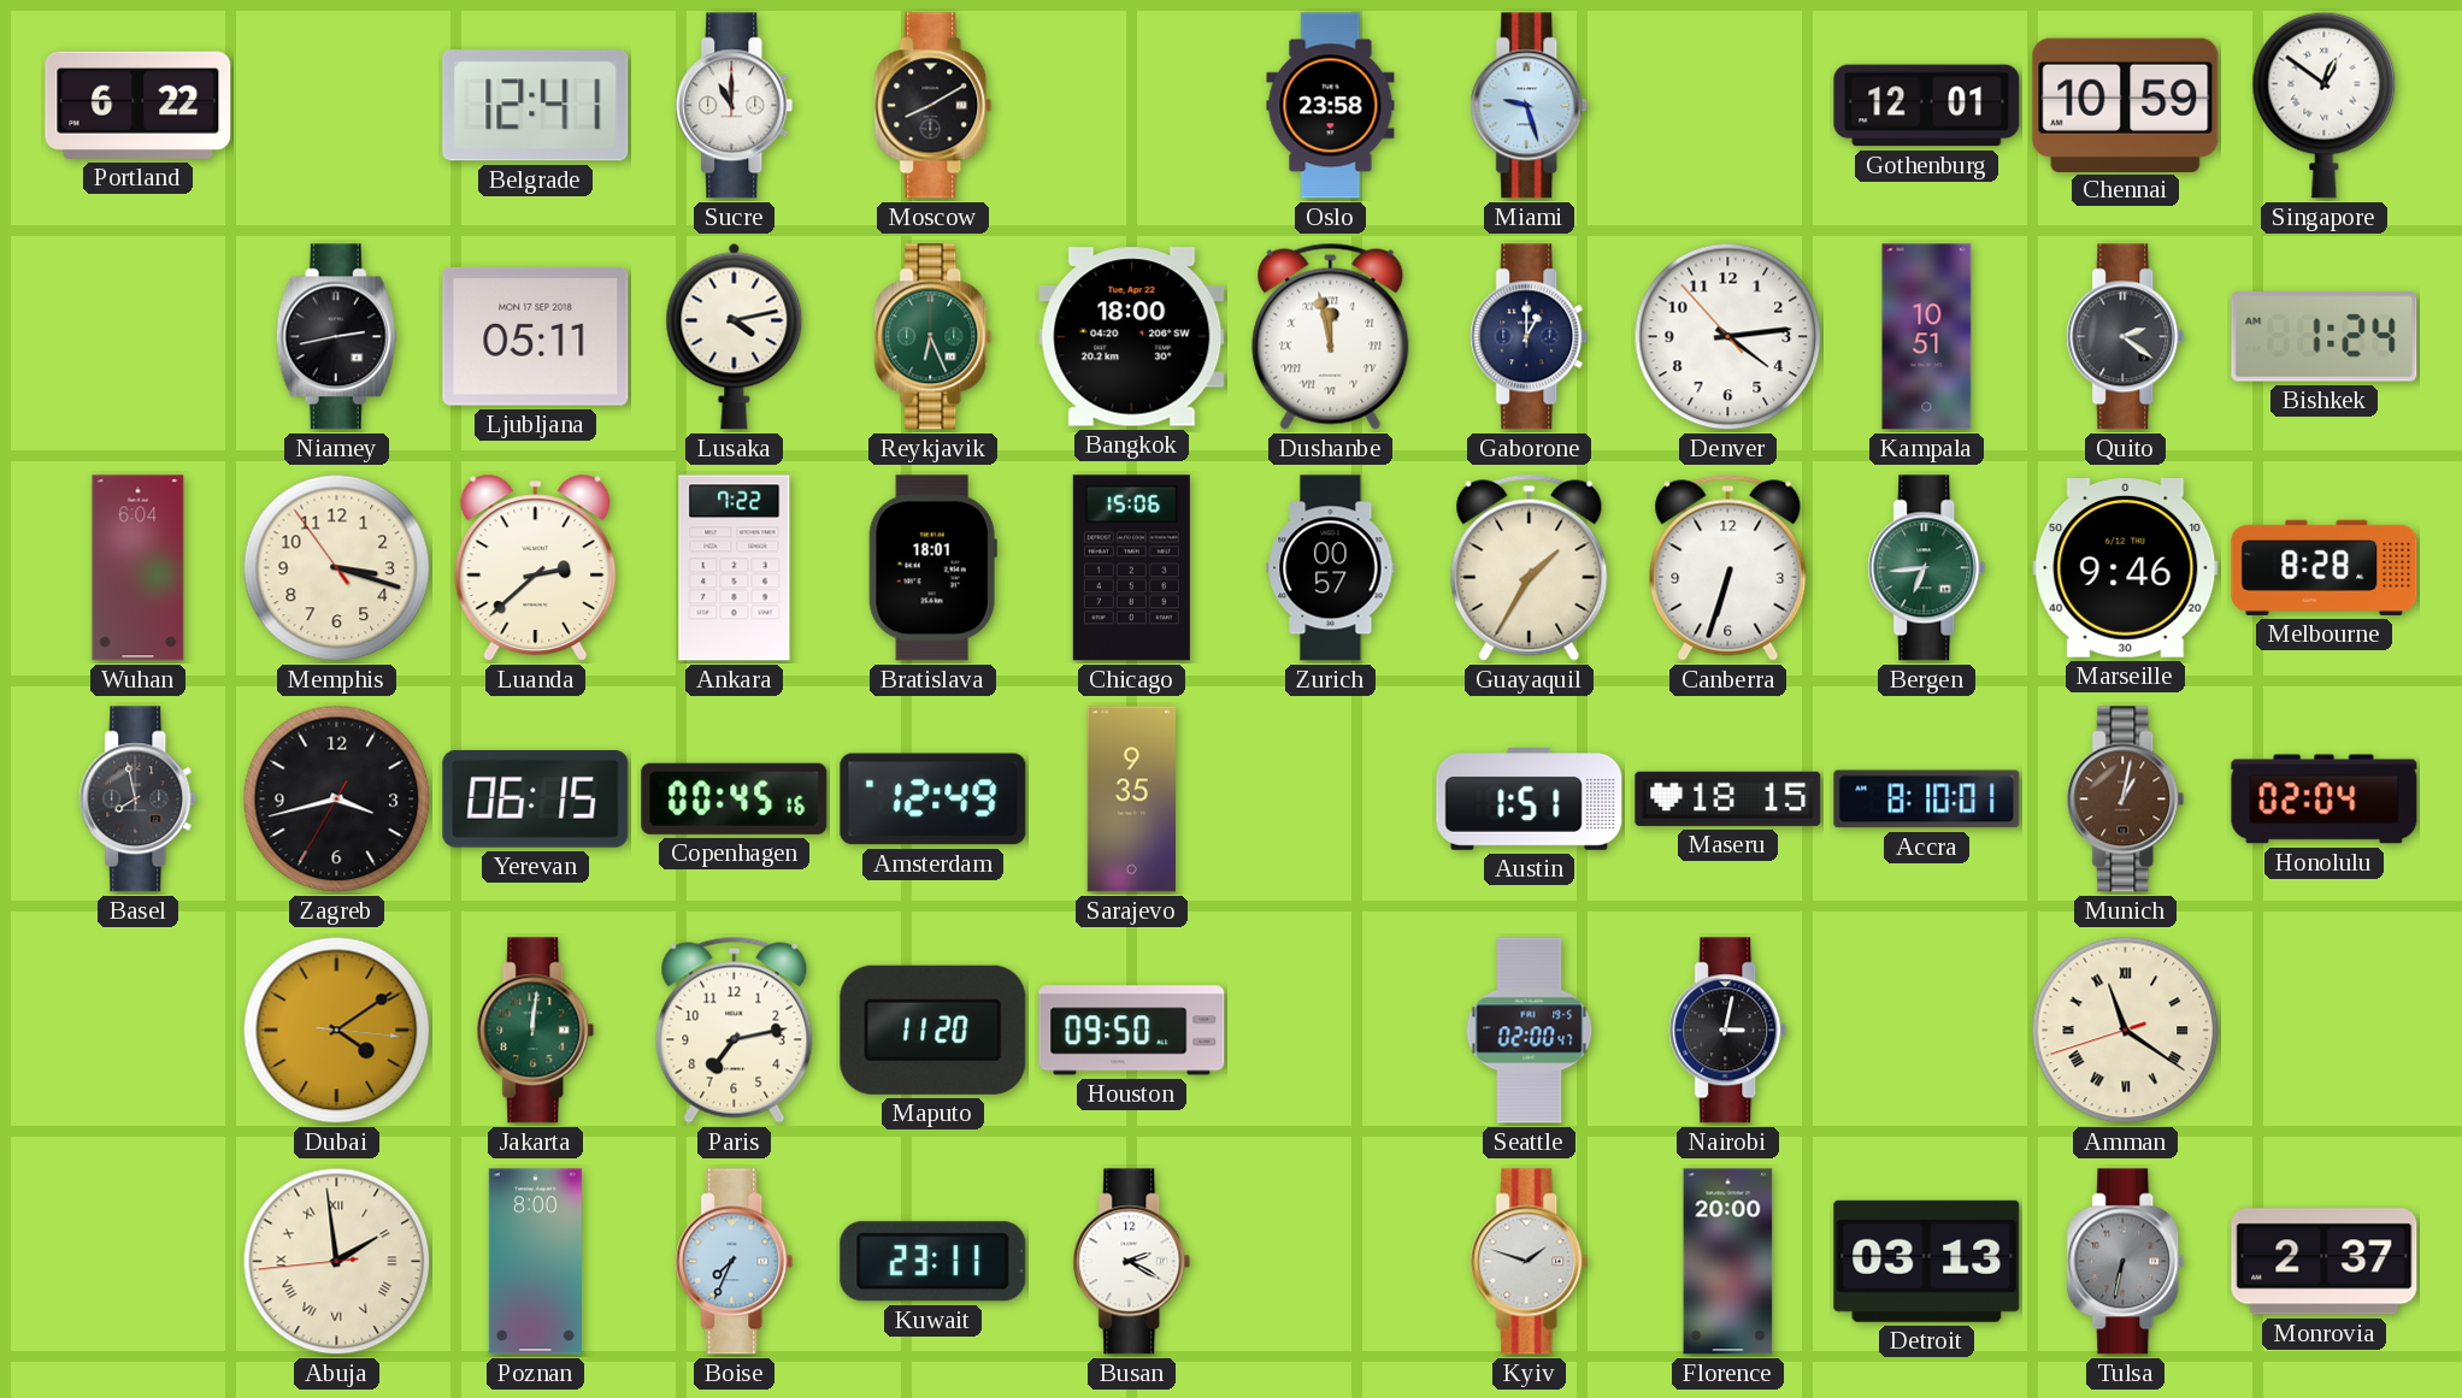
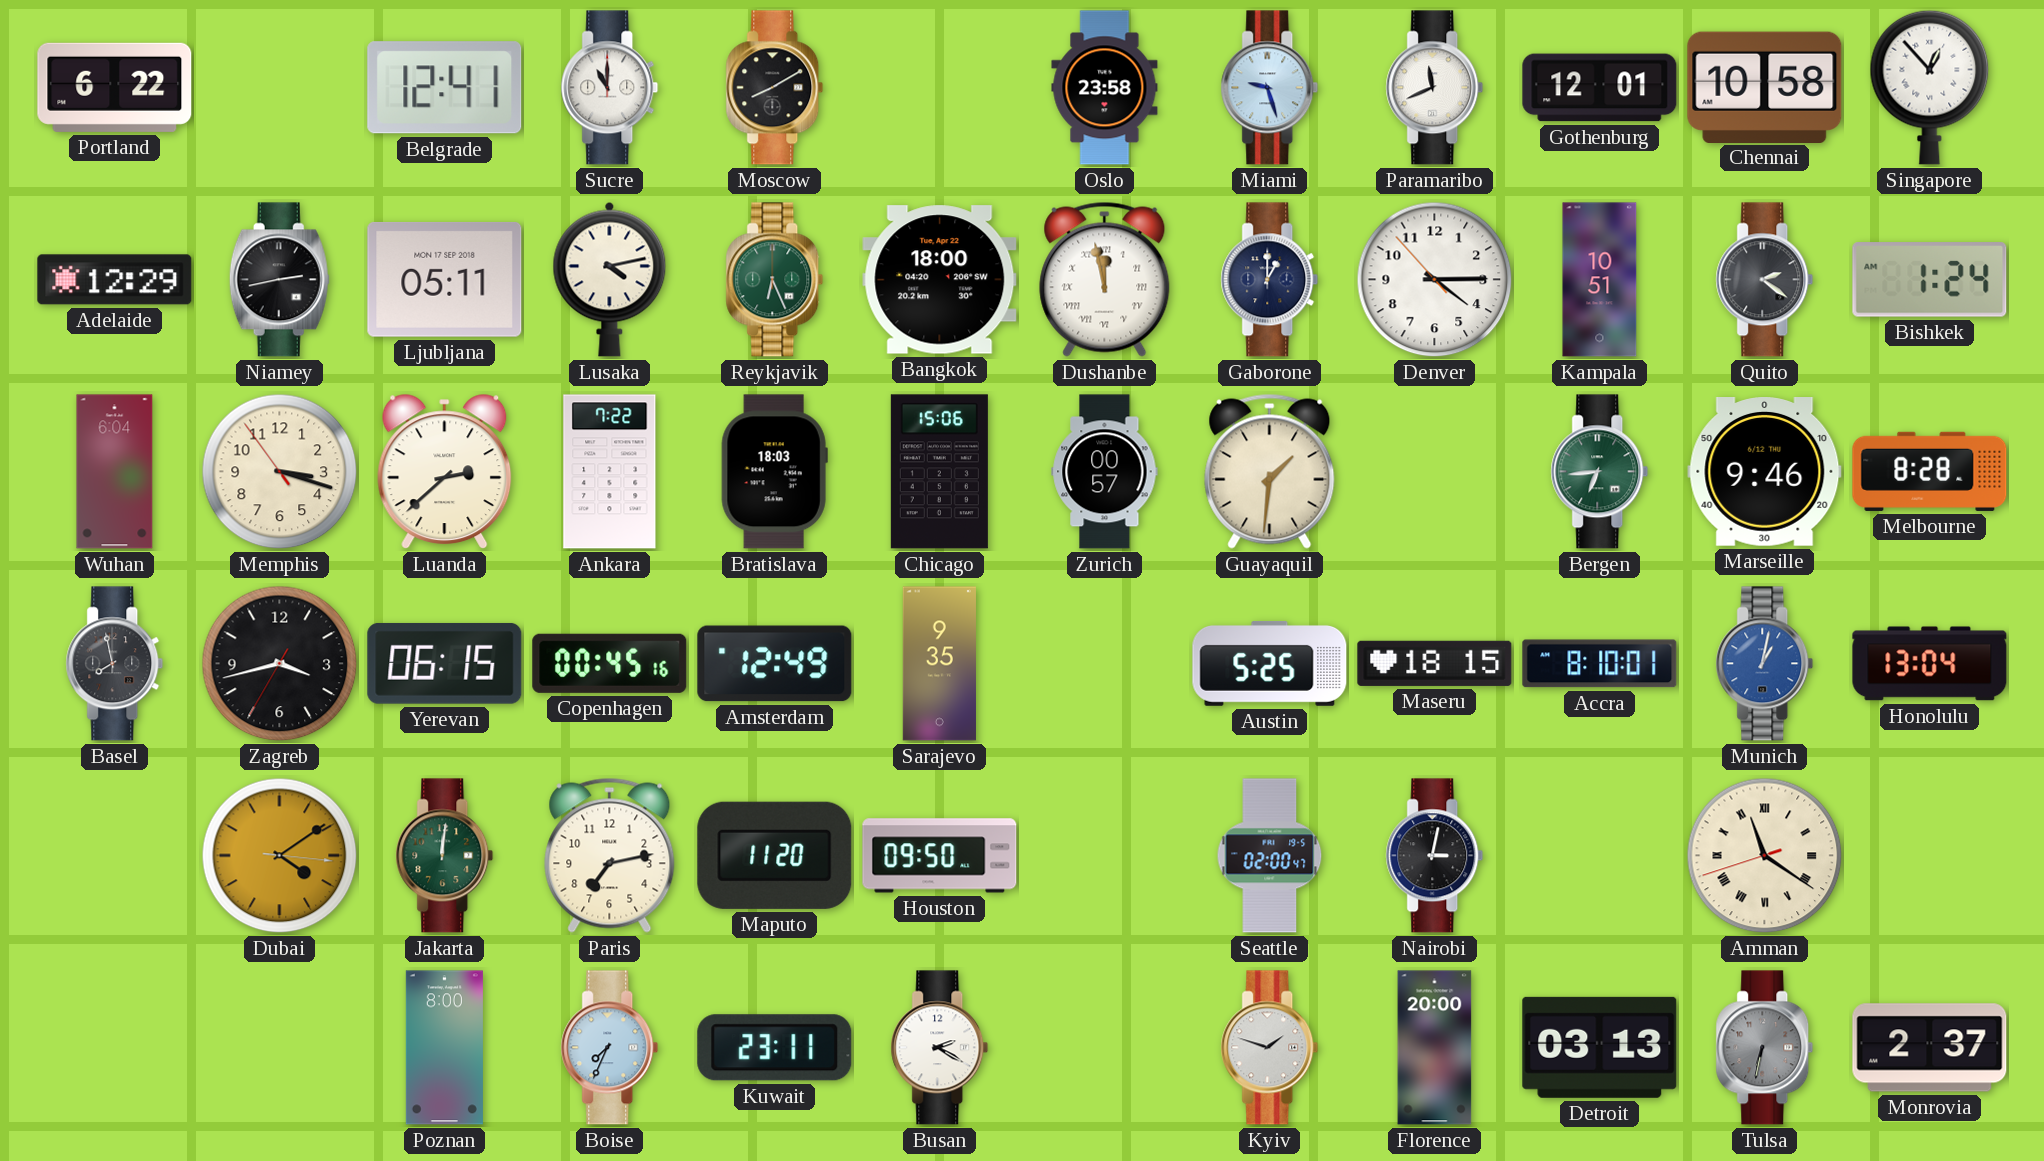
Paramaribo: none -> 11:41 (1435, 88)
Chennai: 10:59 -> 10:58 (1765, 87)
Singapore: 12:51 -> 12:53 (1930, 87)
Adelaide: none -> 12:29 (115, 280)
Denver: 4:13 -> 4:14 (1435, 280)
Bratislava: 18:01 -> 18:03 (774, 472)
Guayaquil: 1:35 -> 1:31 (1270, 471)
Canberra: 6:33 -> none (1728, 567)
Austin: 1:51 -> 5:25 (1270, 663)
Munich dial: brown -> blue (1765, 664)
Honolulu: 02:04 -> 13:04 (1930, 664)
Abuja: 1:58 -> none (337, 1262)
